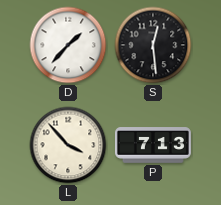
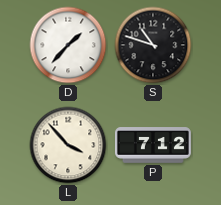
S: 12:29 -> 10:48 (153, 45)
P: 7:13 -> 7:12 (153, 145)
